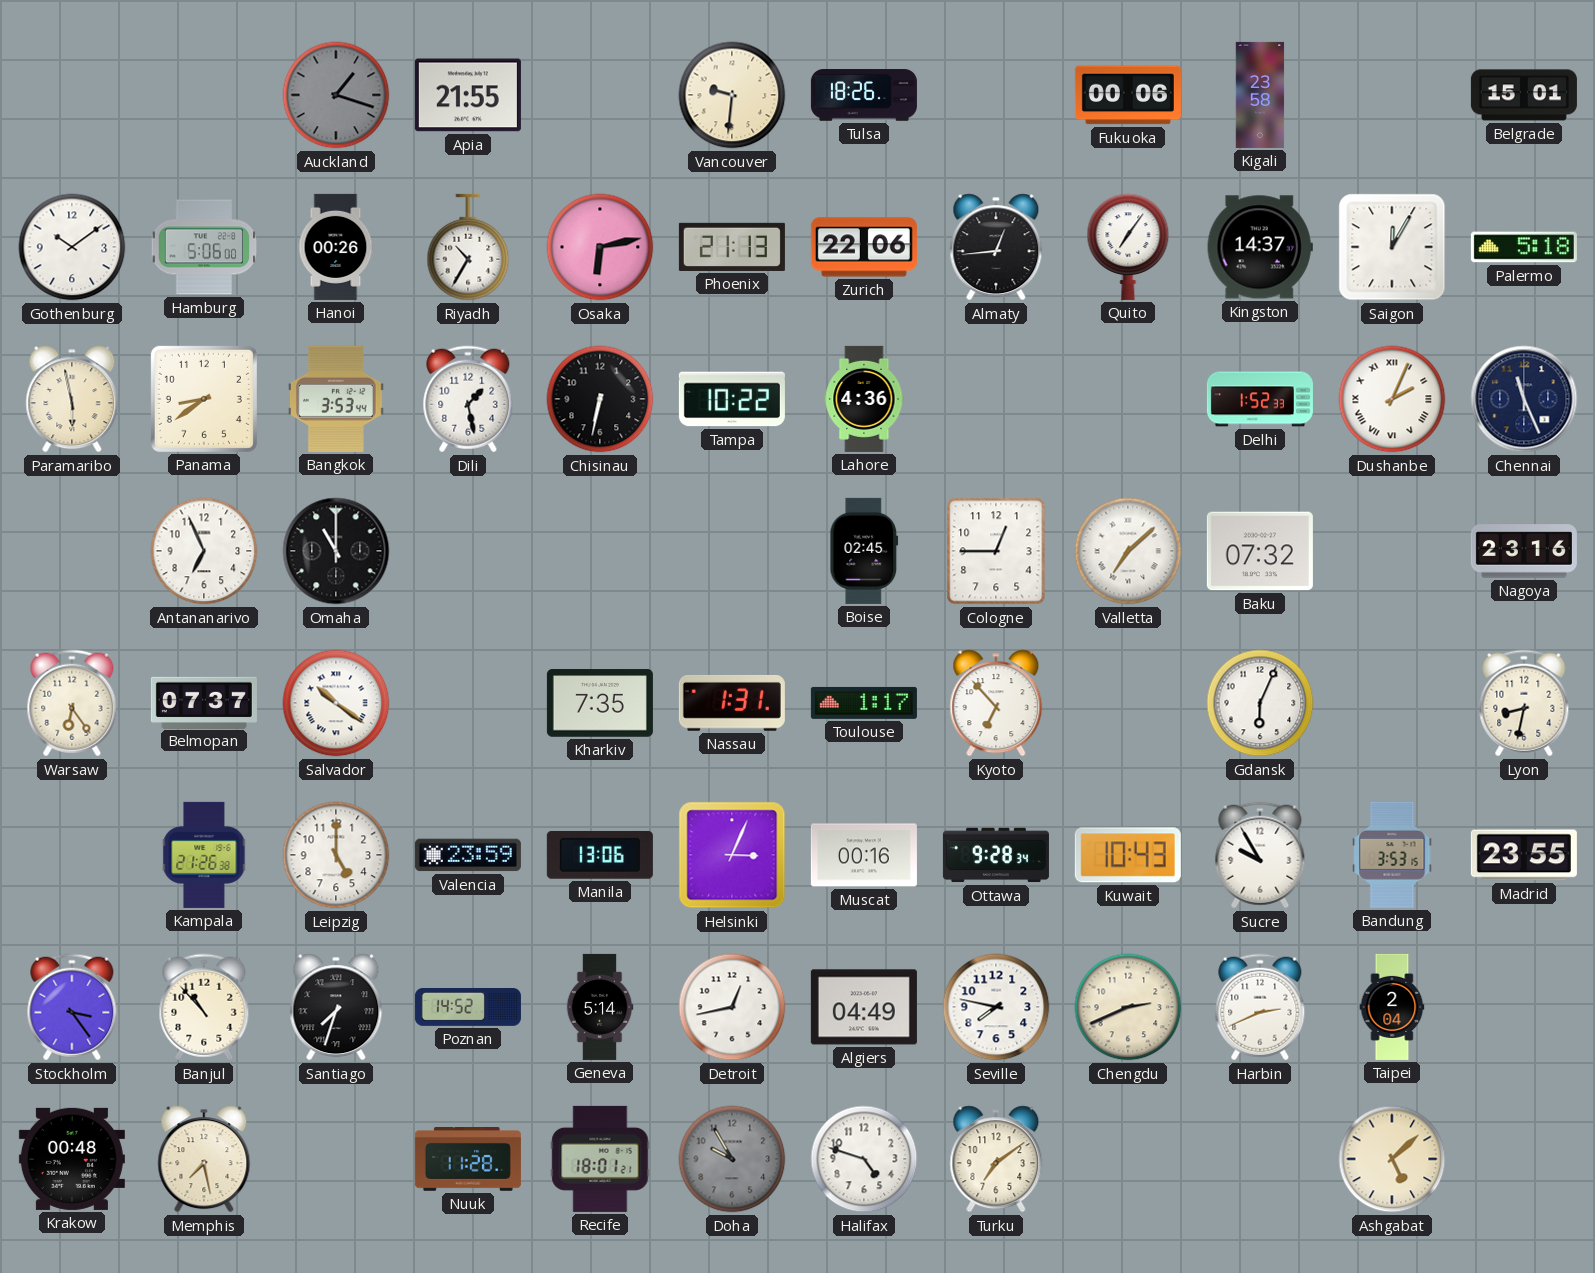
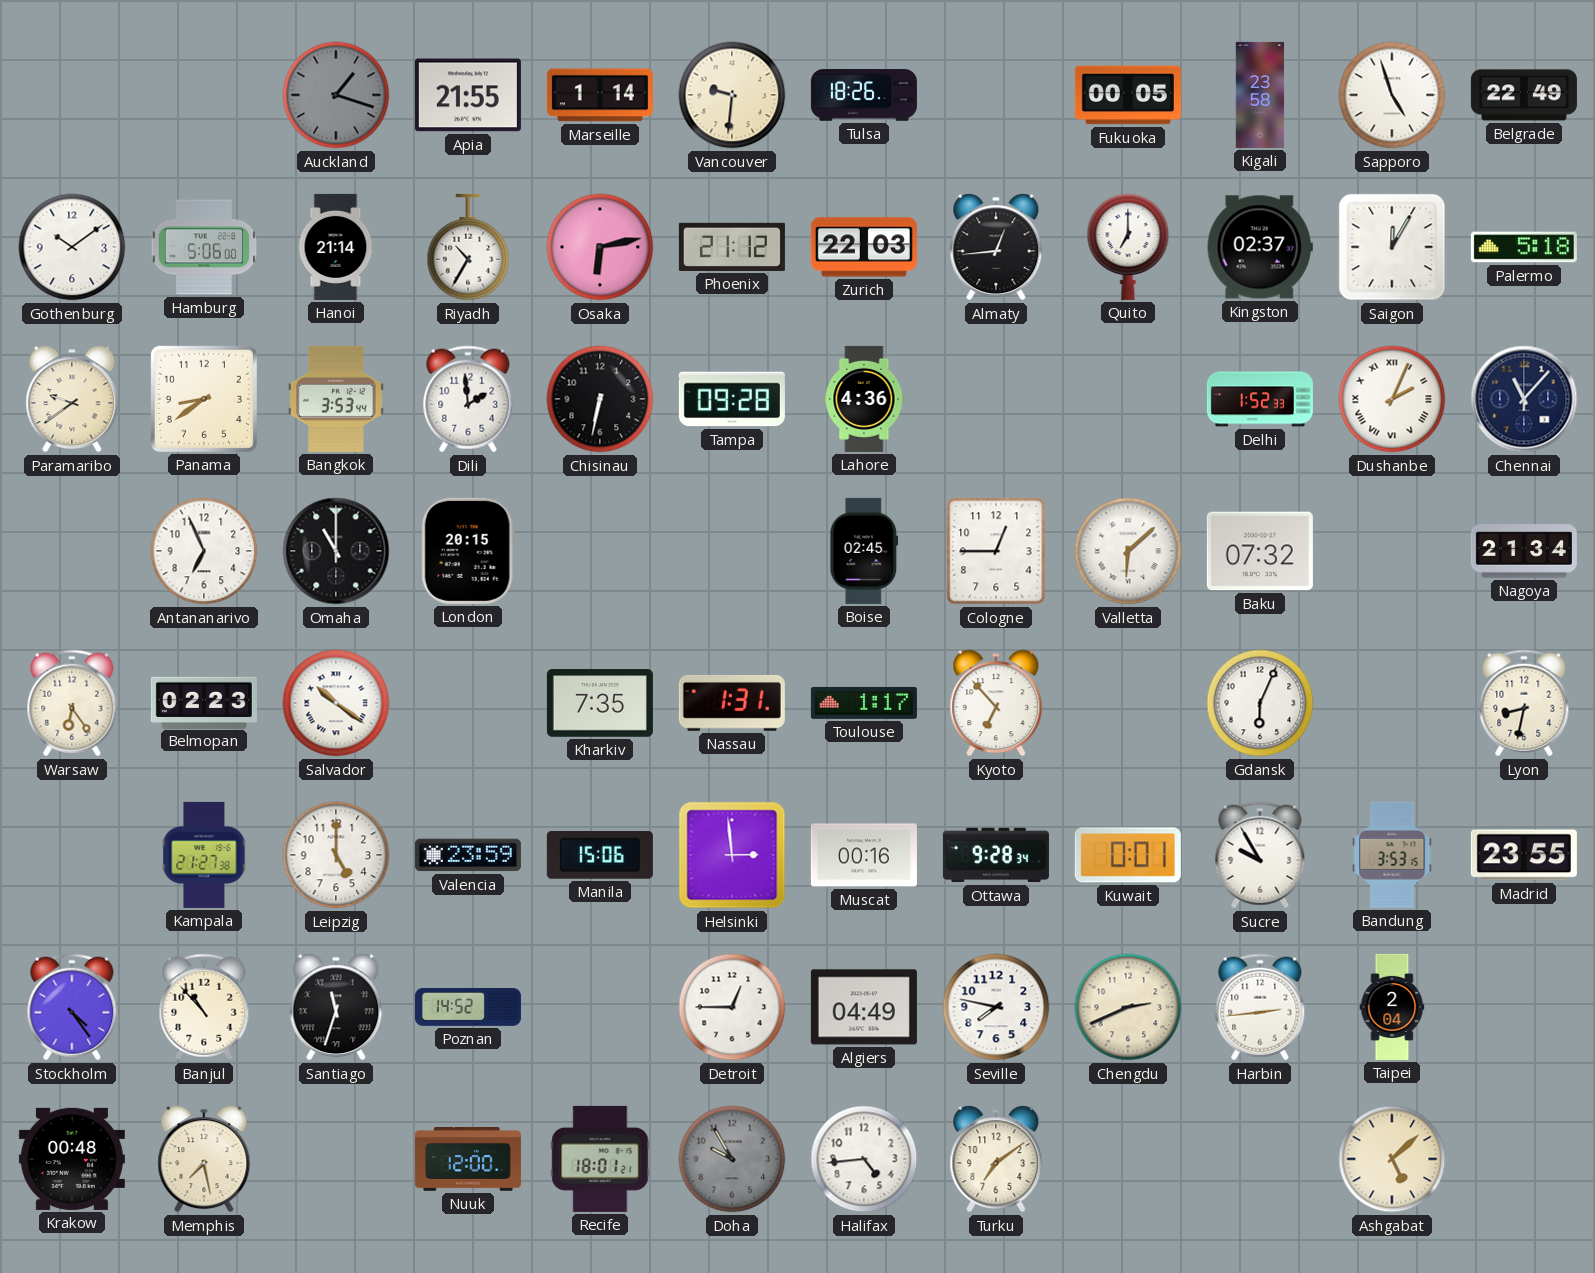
Marseille: none -> 1:14 (600, 95)
Fukuoka: 00:06 -> 00:05 (1128, 95)
Sapporo: none -> 4:57 (1392, 95)
Belgrade: 15:01 -> 22:49 (1524, 95)
Hanoi: 00:26 -> 21:14 (336, 247)
Phoenix: 21:13 -> 21:12 (732, 247)
Zurich: 22:06 -> 22:03 (864, 247)
Quito: 7:06 -> 7:00 (1128, 247)
Kingston: 14:37 -> 02:37 (1260, 247)
Paramaribo: 5:58 -> 9:39 (72, 399)
Dili: 1:28 -> 1:59 (468, 399)
Tampa: 10:22 -> 09:28 (732, 399)
Chennai: 11:26 -> 11:07 (1524, 399)
London: none -> 20:15 (468, 551)
Valletta: 7:08 -> 6:08 (1128, 551)
Nagoya: 23:16 -> 21:34 (1524, 551)
Belmopan: 07:37 -> 02:23 (204, 702)
Kampala: 21:26 -> 21:27 (204, 855)
Manila: 13:06 -> 15:06 (600, 855)
Helsinki: 3:04 -> 2:59 (732, 855)
Kuwait: 10:43 -> 0:01 (1128, 855)
Stockholm: 3:24 -> 4:24 (72, 1007)
Santiago: 7:33 -> 11:33 (336, 1007)
Geneva: 5:14 -> none (600, 1007)
Detroit: 12:43 -> 12:45 (732, 1007)
Harbin: 2:41 -> 2:44 (1260, 1007)
Nuuk: 11:28 -> 12:00 (468, 1160)
Halifax: 4:48 -> 4:44 (864, 1159)
